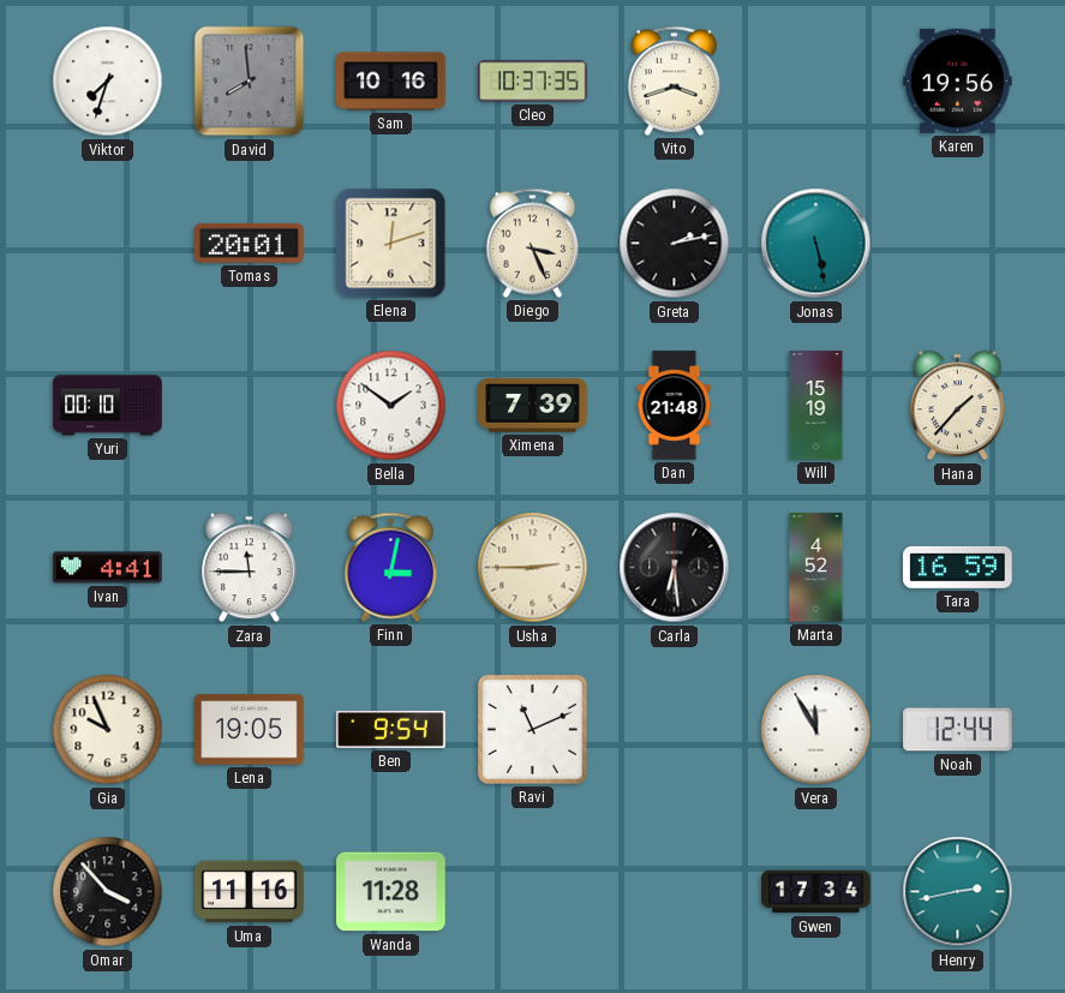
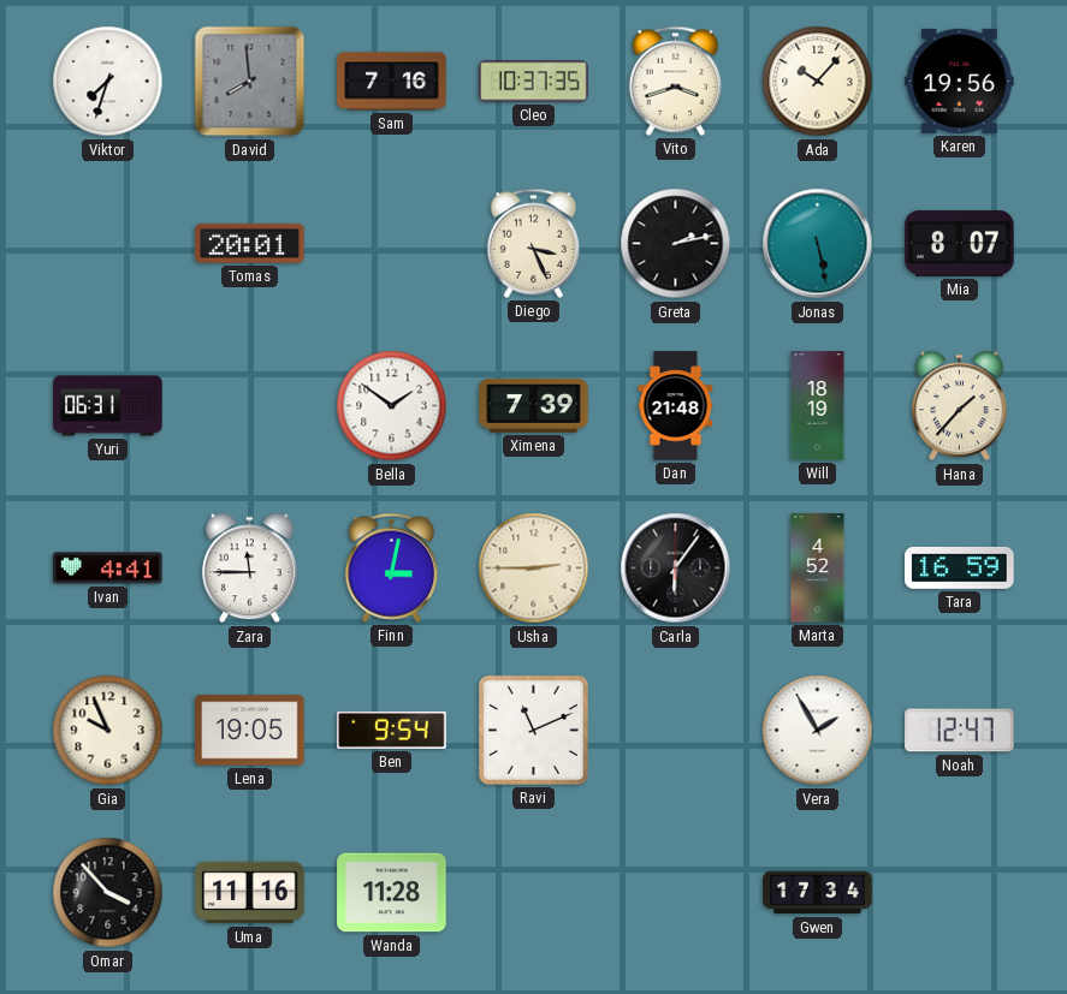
Sam: 10:16 -> 7:16 (392, 82)
Ada: none -> 10:07 (818, 82)
Elena: 12:12 -> none (391, 244)
Mia: none -> 8:07 (960, 243)
Yuri: 00:10 -> 06:31 (108, 406)
Will: 15:19 -> 18:19 (818, 406)
Carla: 6:29 -> 6:06 (676, 569)
Vera: 11:55 -> 1:55 (818, 731)
Noah: 12:44 -> 12:47 (960, 731)
Henry: 2:43 -> none (958, 892)
